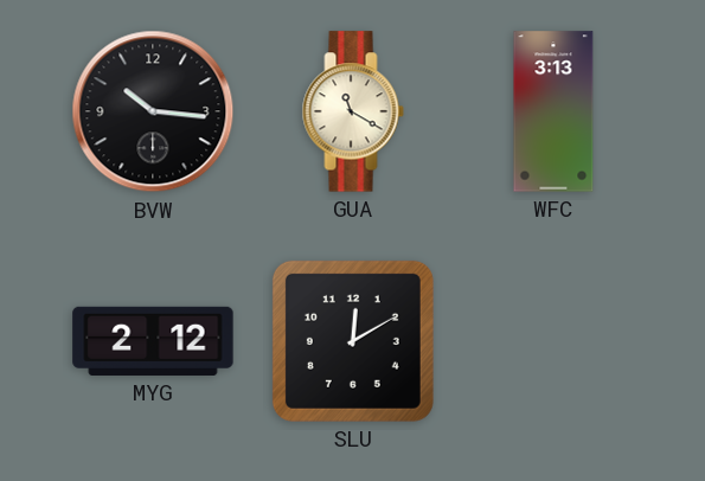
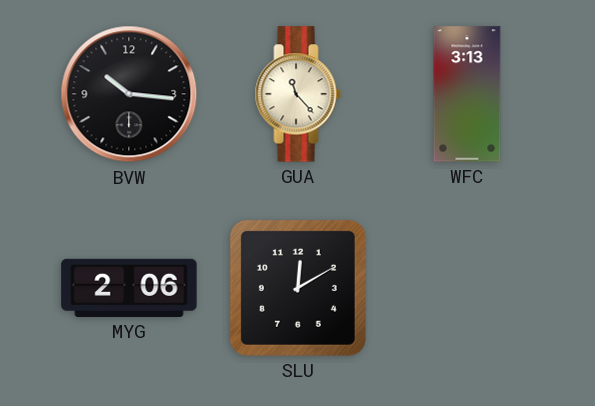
GUA: 11:20 -> 11:23 (298, 94)
MYG: 2:12 -> 2:06 (129, 288)
